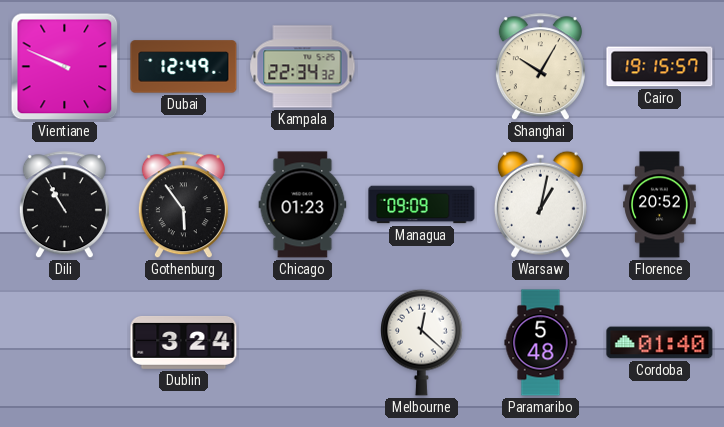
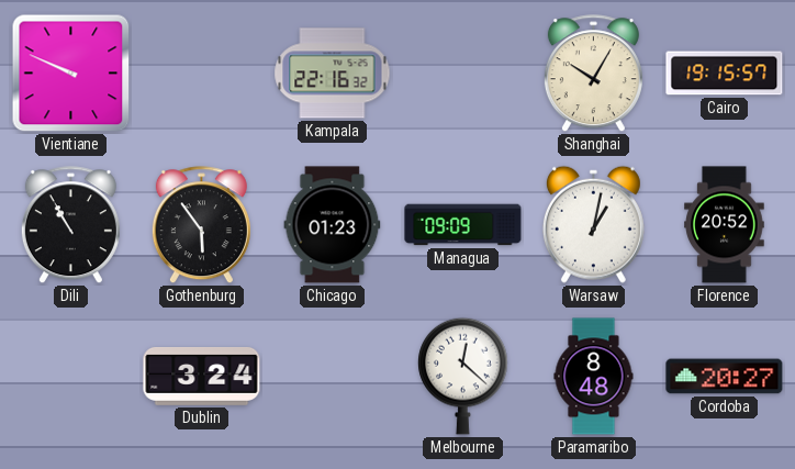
Dubai: 12:49 -> none (184, 67)
Kampala: 22:34 -> 22:16 (333, 74)
Paramaribo: 5:48 -> 8:48 (594, 377)
Cordoba: 01:40 -> 20:27 (725, 377)
